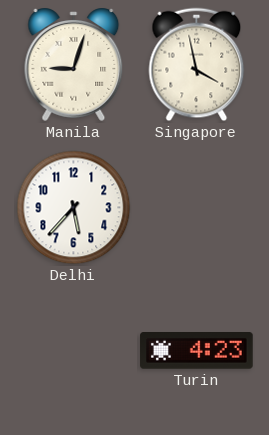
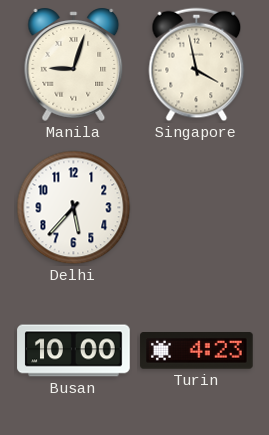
Busan: none -> 10:00 (74, 351)
